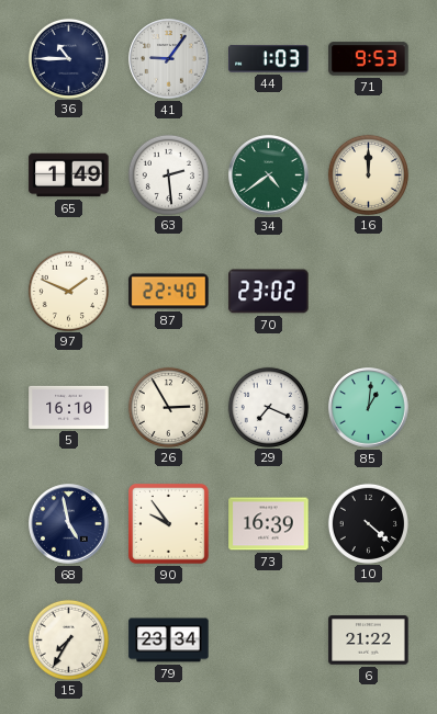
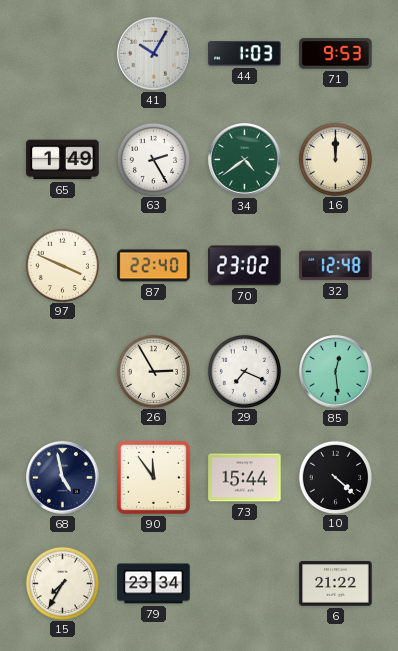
36: 10:45 -> none (68, 58)
41: 9:06 -> 10:05 (154, 54)
63: 2:29 -> 2:25 (153, 159)
97: 1:49 -> 3:49 (62, 265)
32: none -> 12:48 (336, 266)
5: 16:10 -> none (69, 407)
85: 1:01 -> 12:29 (336, 372)
90: 9:54 -> 11:54 (153, 477)
73: 16:39 -> 15:44 (245, 478)
